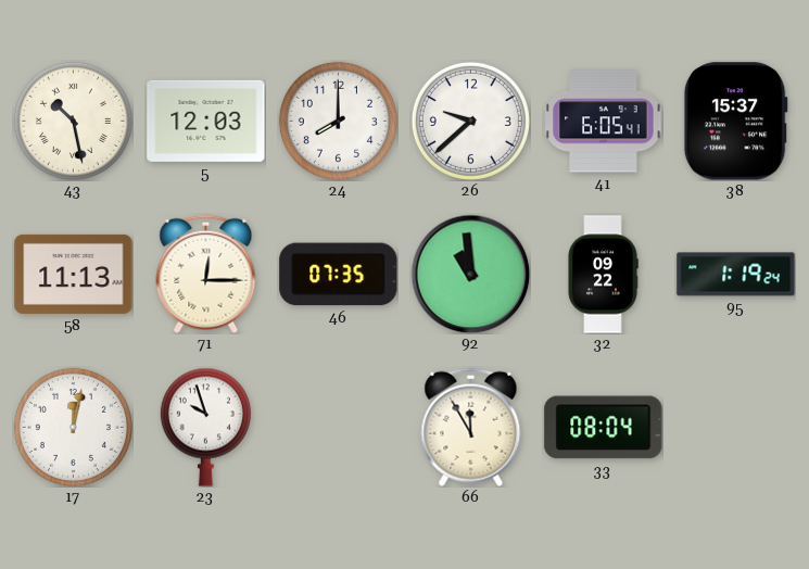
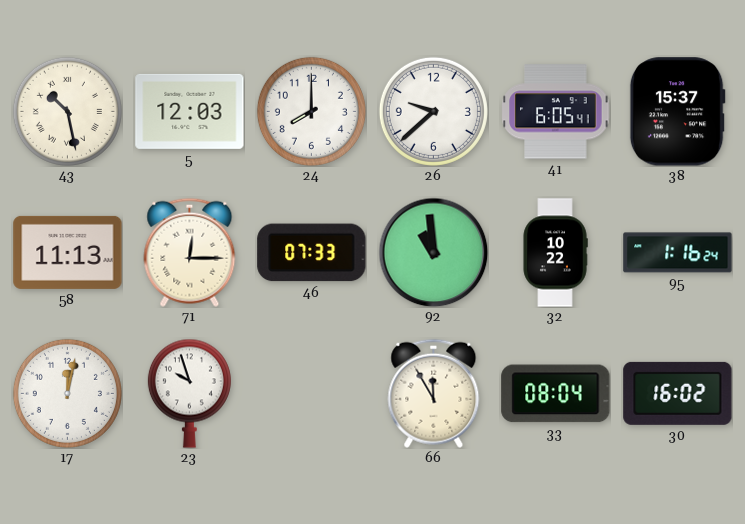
46: 07:35 -> 07:33 (312, 253)
32: 09:22 -> 10:22 (555, 253)
95: 1:19 -> 1:16 (678, 253)
30: none -> 16:02 (678, 393)
